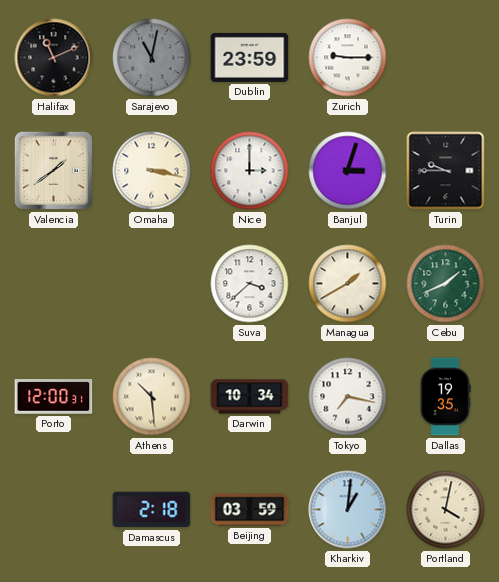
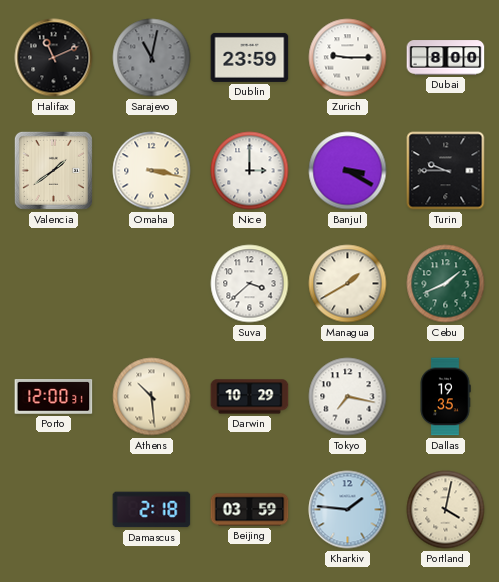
Dubai: none -> 8:00 (446, 58)
Banjul: 3:03 -> 3:20 (348, 171)
Darwin: 10:34 -> 10:29 (250, 397)
Kharkiv: 1:01 -> 1:46 (348, 510)
